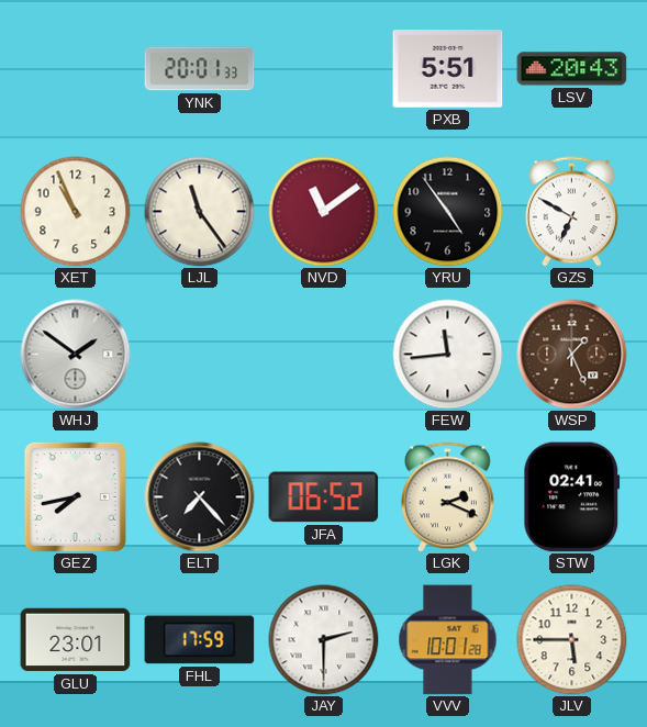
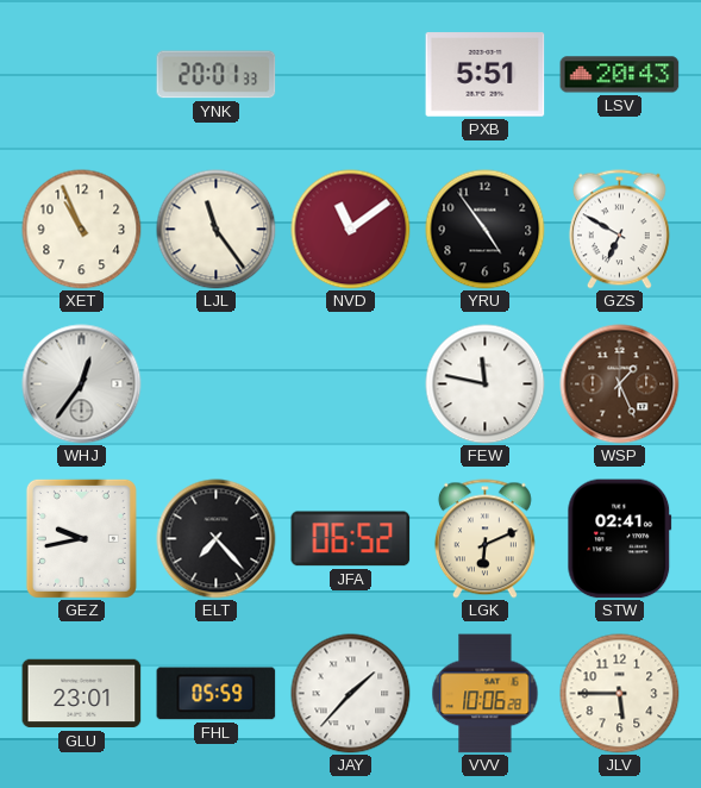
WHJ: 1:51 -> 12:36 (82, 384)
FEW: 11:44 -> 11:47 (486, 384)
GEZ: 7:43 -> 9:43 (81, 538)
LGK: 2:19 -> 6:11 (484, 539)
FHL: 17:59 -> 05:59 (217, 694)
JAY: 2:30 -> 1:37 (351, 694)
VVV: 10:01 -> 10:06 (486, 694)
